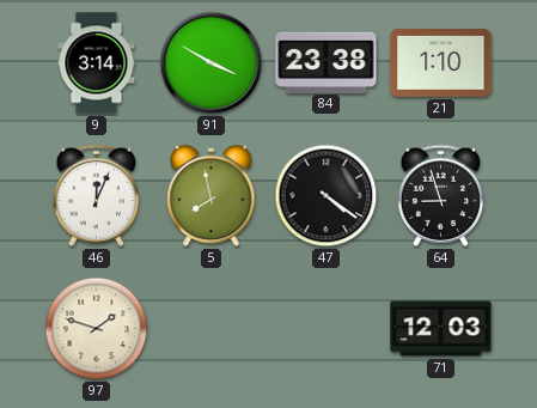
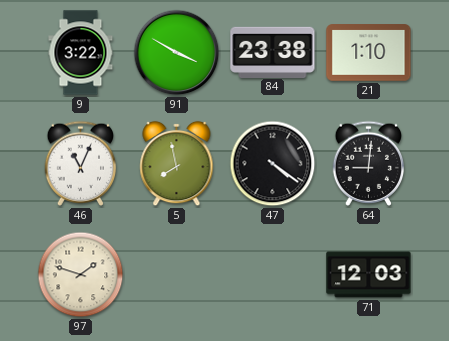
9: 3:14 -> 3:22 (81, 53)
46: 12:04 -> 11:04 (81, 163)
64: 8:57 -> 9:01 (369, 163)
